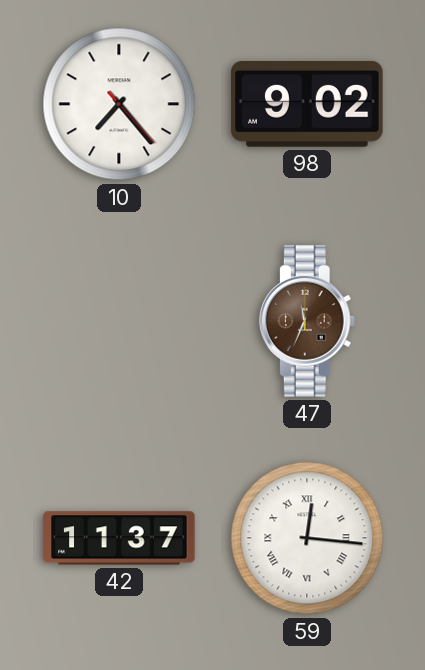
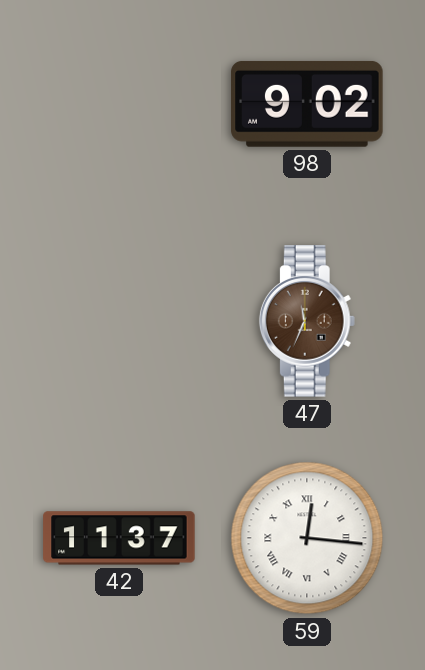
10: 7:23 -> none (119, 104)
